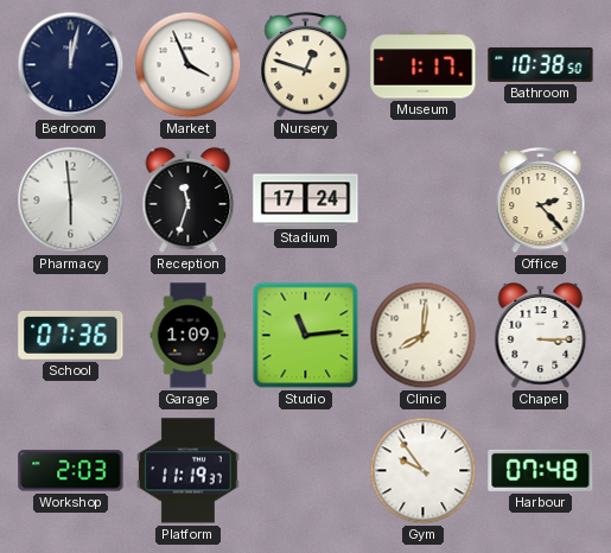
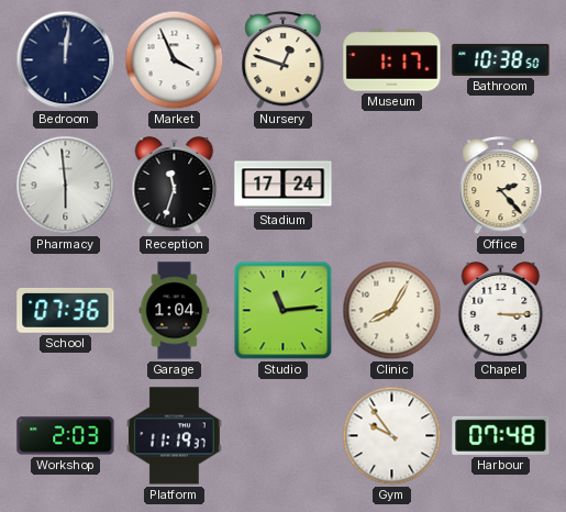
Bedroom: 12:02 -> 12:01 (66, 60)
Garage: 1:09 -> 1:04 (175, 311)
Clinic: 8:01 -> 8:05 (392, 311)
